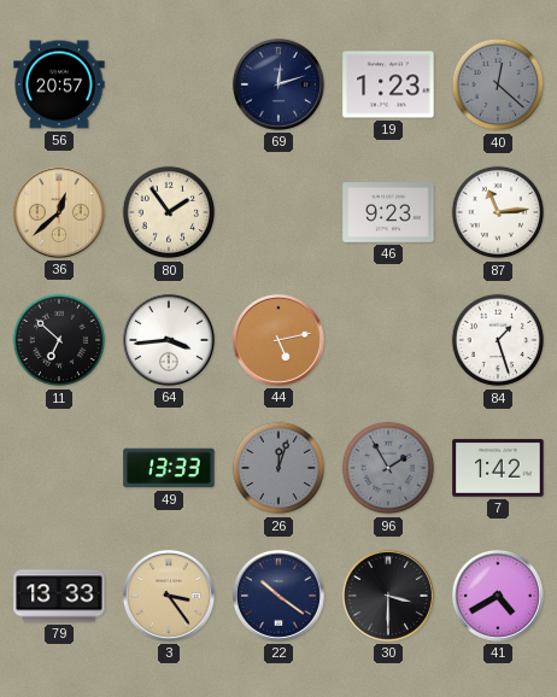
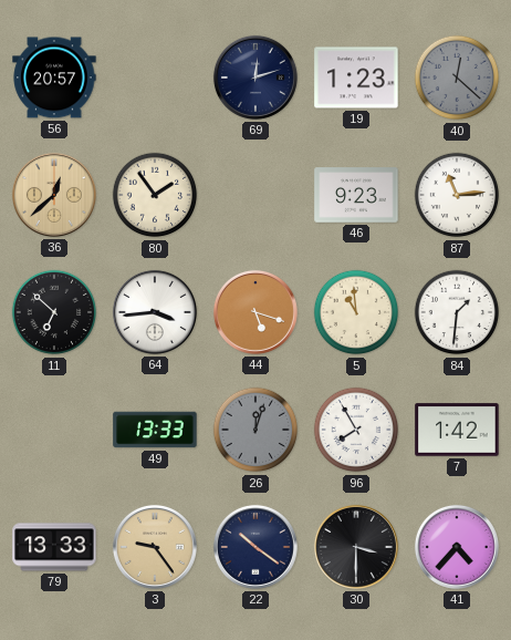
44: 5:13 -> 5:18 (255, 312)
5: none -> 10:59 (356, 312)
84: 1:27 -> 1:31 (457, 312)
96: 1:55 -> 7:55 (356, 430)
96 dial: grey -> white (356, 430)
3: 3:24 -> 9:24 (155, 547)
41: 4:40 -> 4:37 (457, 547)
